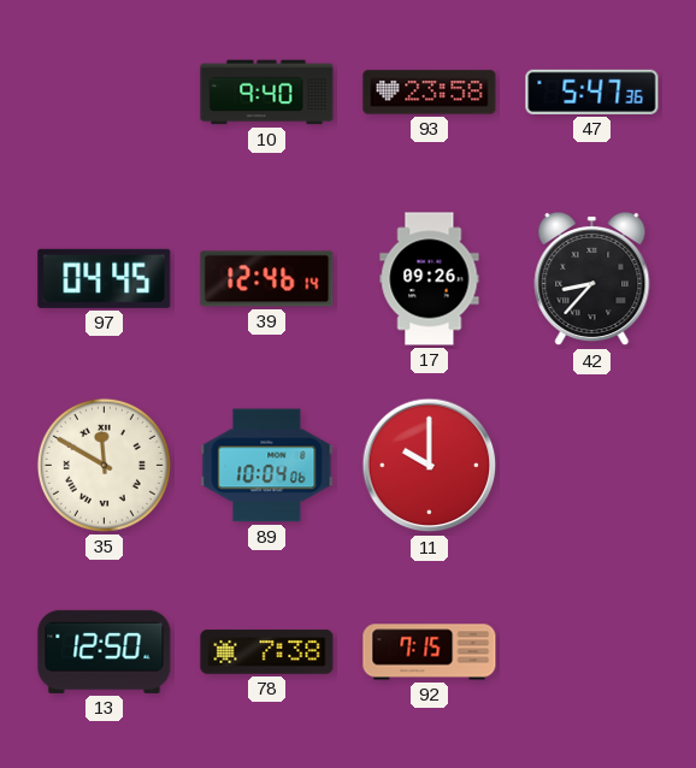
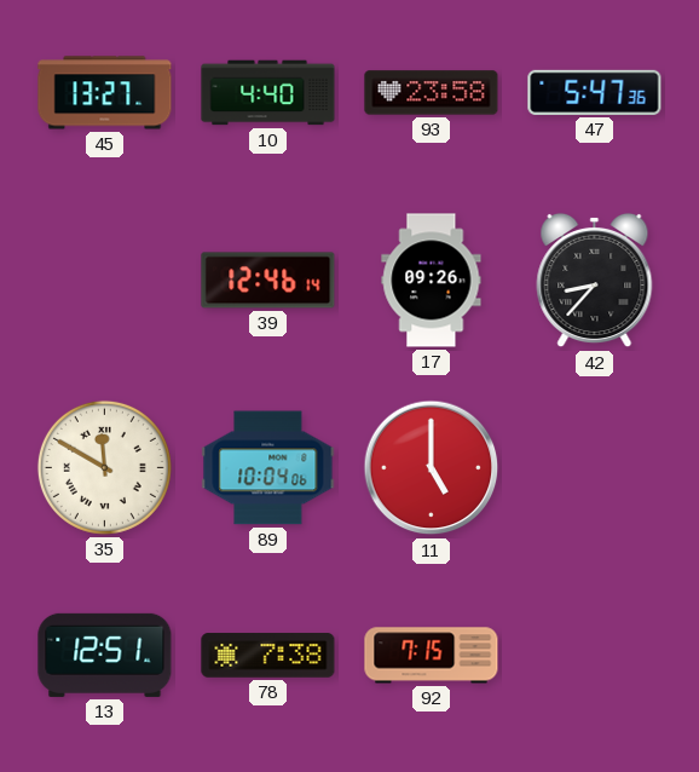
45: none -> 13:27 (105, 93)
10: 9:40 -> 4:40 (268, 93)
97: 04:45 -> none (105, 278)
11: 10:00 -> 5:00 (432, 468)
13: 12:50 -> 12:51 (105, 655)
